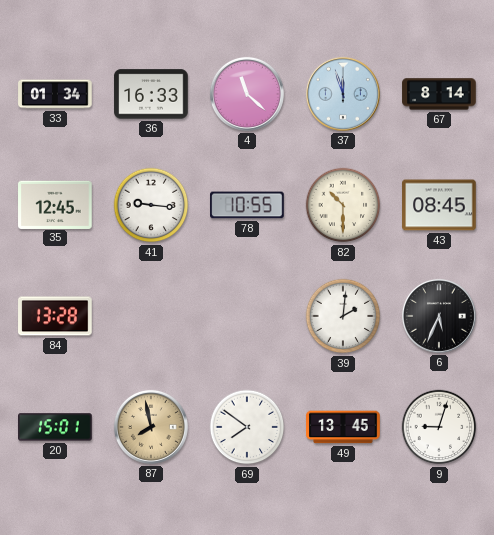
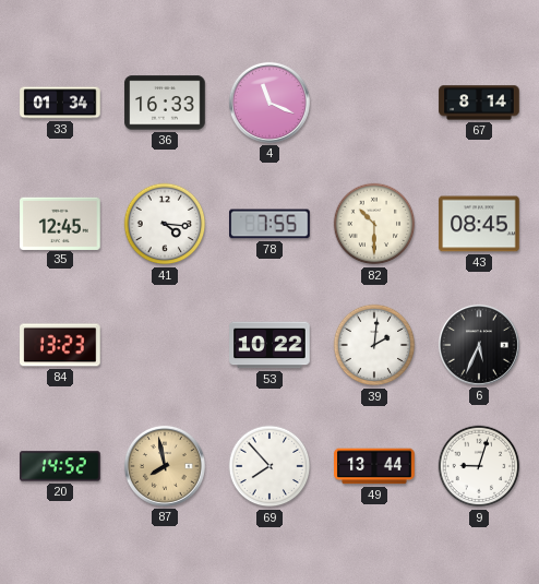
4: 11:22 -> 11:19 (269, 103)
37: 11:57 -> none (343, 94)
41: 9:16 -> 4:16 (165, 224)
78: 10:55 -> 7:55 (269, 224)
84: 13:28 -> 13:23 (60, 345)
53: none -> 10:22 (269, 345)
20: 15:01 -> 14:52 (60, 466)
69: 7:51 -> 7:53 (269, 466)
49: 13:45 -> 13:44 (374, 466)
